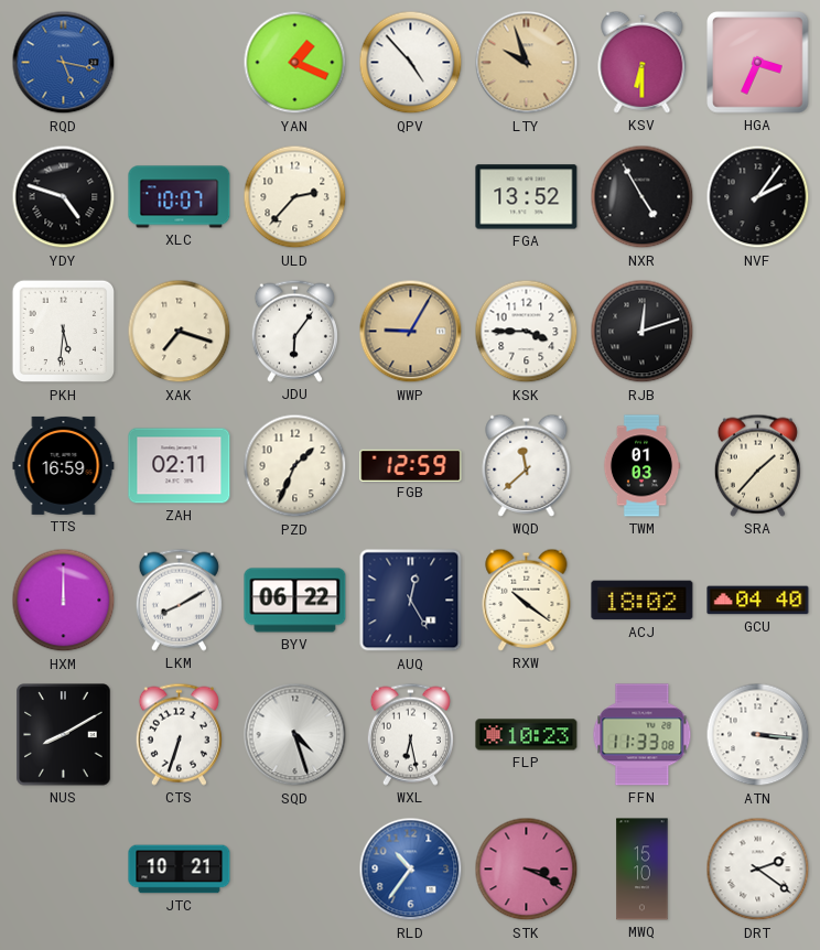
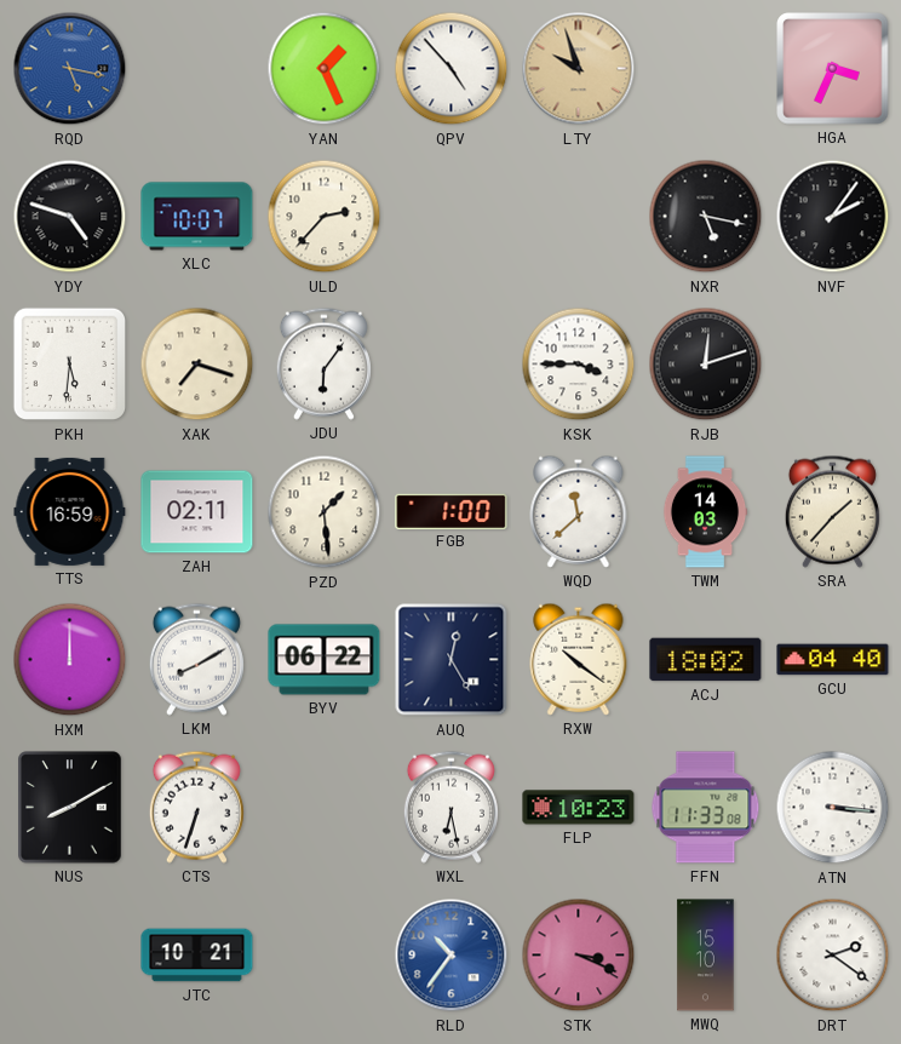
YAN: 1:19 -> 1:26 (325, 69)
KSV: 6:30 -> none (643, 62)
FGA: 13:52 -> none (527, 197)
NXR: 4:55 -> 5:17 (706, 217)
WWP: 9:05 -> none (411, 332)
PZD: 1:34 -> 1:29 (325, 512)
FGB: 12:59 -> 1:00 (452, 511)
TWM: 01:03 -> 14:03 (705, 512)
SQD: 4:27 -> none (295, 735)
